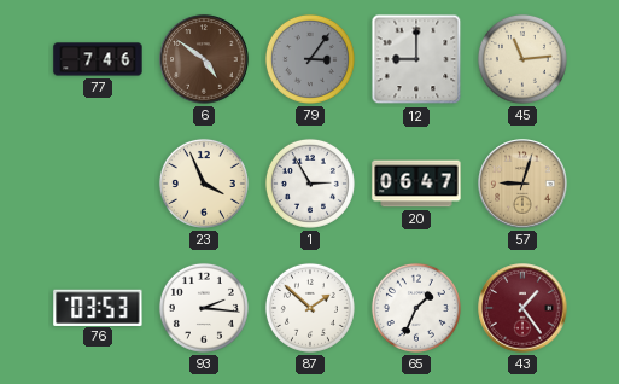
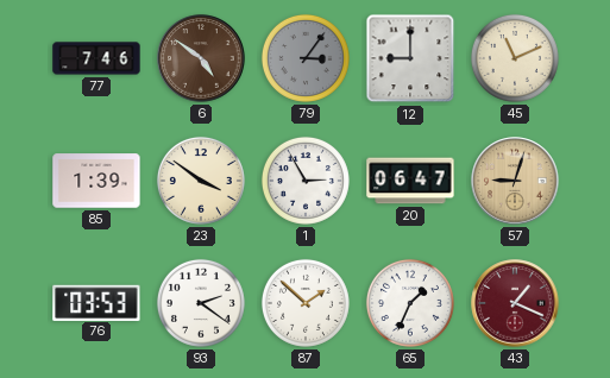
45: 11:14 -> 11:11 (515, 58)
85: none -> 1:39 (96, 181)
23: 3:56 -> 3:51 (201, 181)
93: 2:16 -> 2:21 (201, 303)
43: 1:24 -> 1:19 (515, 303)
